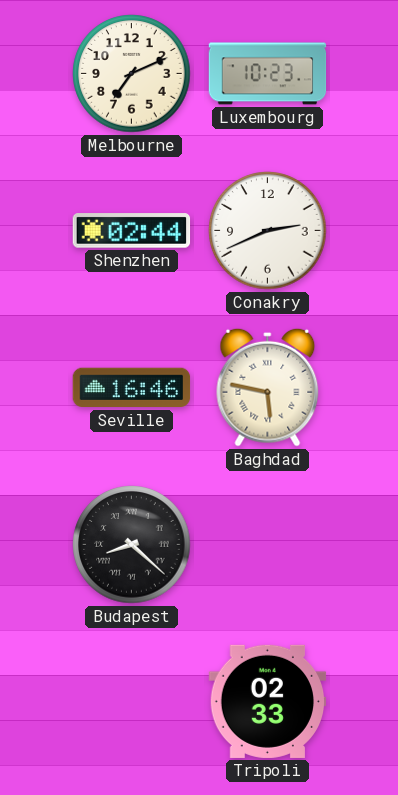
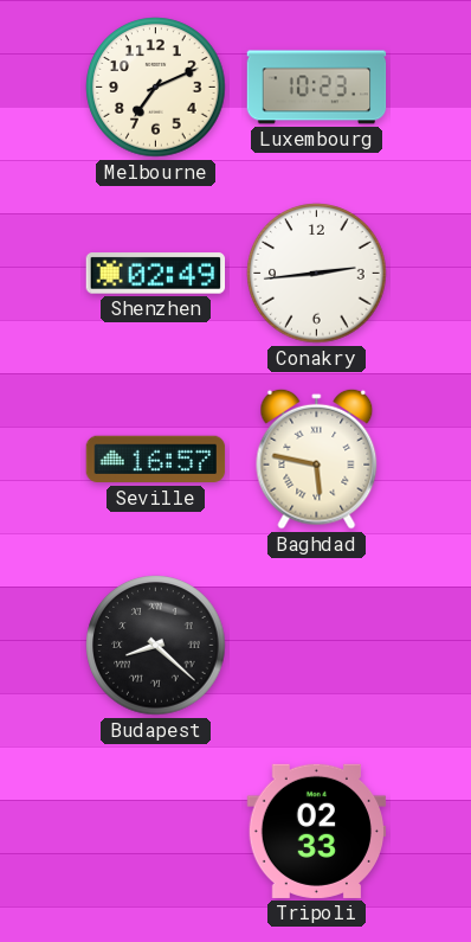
Shenzhen: 02:44 -> 02:49 (156, 274)
Conakry: 2:41 -> 2:44 (317, 274)
Seville: 16:46 -> 16:57 (156, 460)
